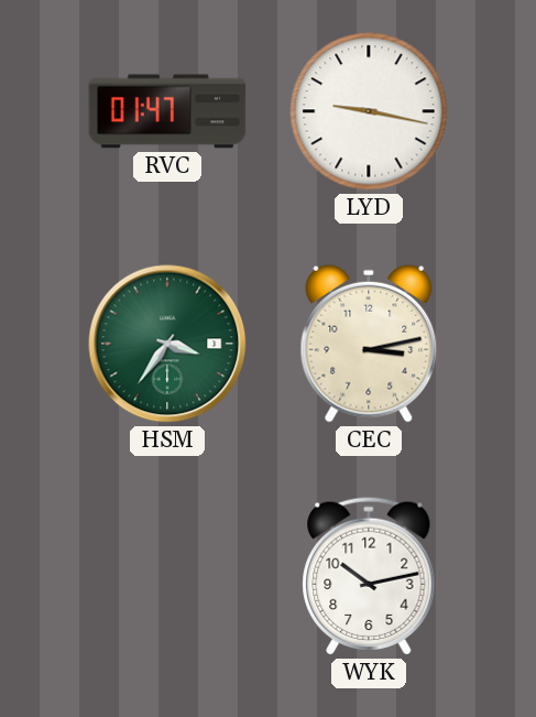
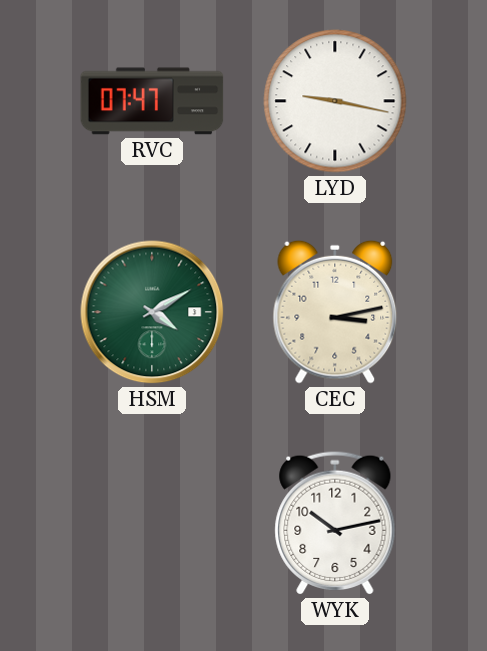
RVC: 01:47 -> 07:47 (152, 101)
HSM: 3:36 -> 4:10 (152, 312)
